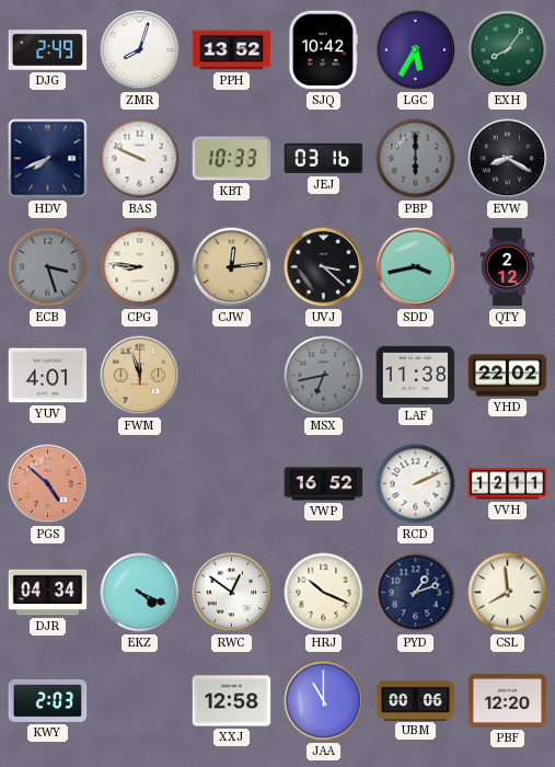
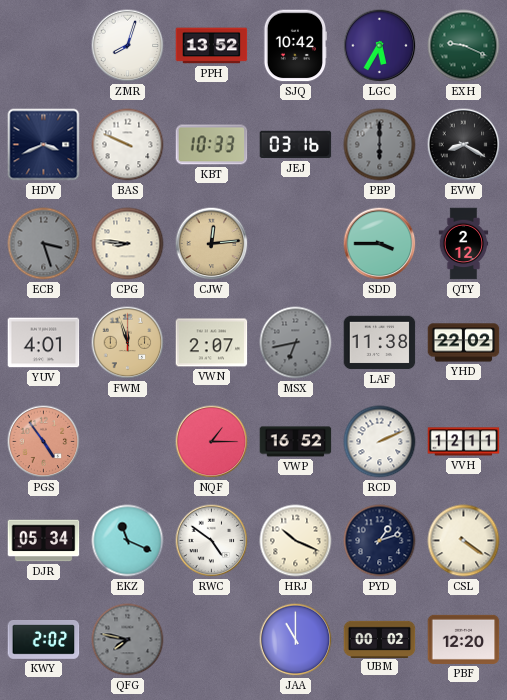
DJG: 2:49 -> none (48, 50)
EXH: 8:06 -> 9:19 (464, 46)
HDV: 7:41 -> 3:41 (44, 145)
UVJ: 3:22 -> none (324, 267)
SDD: 3:43 -> 3:45 (380, 244)
VWN: none -> 2:07 (212, 343)
PGS: 4:52 -> 4:54 (44, 442)
NQF: none -> 1:15 (212, 442)
DJR: 04:34 -> 05:34 (44, 541)
EKZ: 4:19 -> 11:19 (128, 541)
RWC: 12:51 -> 4:51 (212, 541)
CSL: 7:59 -> 4:21 (464, 541)
KWY: 2:03 -> 2:02 (44, 640)
QFG: none -> 7:47 (128, 640)
XXJ: 12:58 -> none (232, 701)
UBM: 00:06 -> 00:02 (380, 639)
